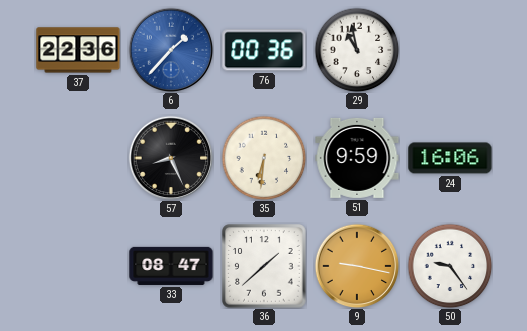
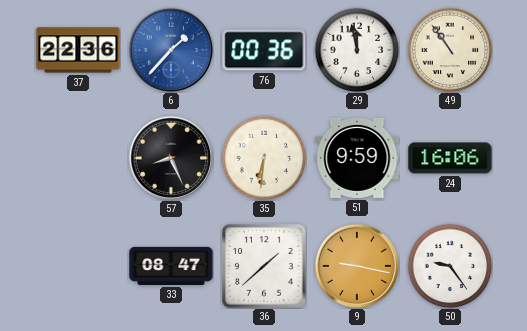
29: 10:58 -> 11:58 (357, 50)
49: none -> 10:54 (450, 50)
